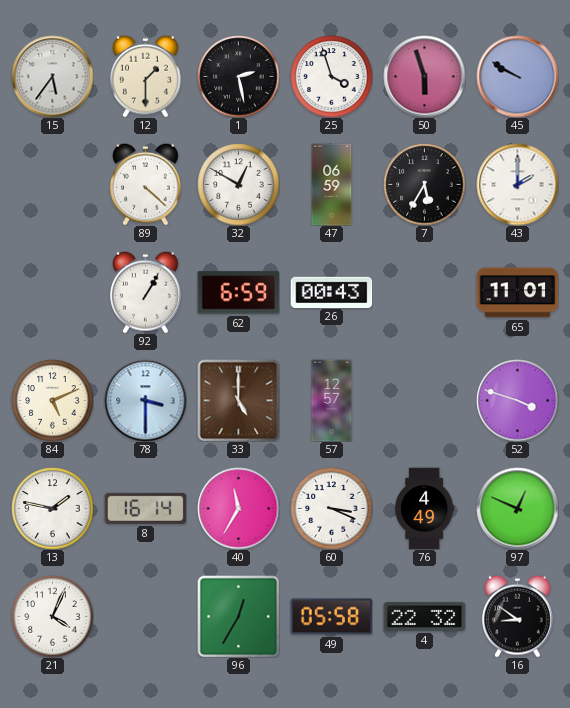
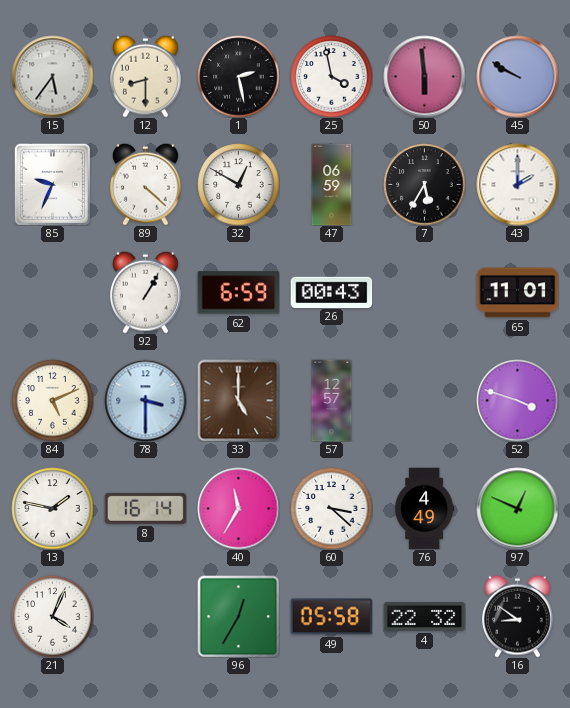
12: 1:30 -> 8:30 (146, 76)
25: 3:57 -> 3:58 (331, 76)
50: 5:57 -> 5:59 (424, 76)
85: none -> 9:34 (52, 184)
60: 3:19 -> 3:22 (331, 508)
